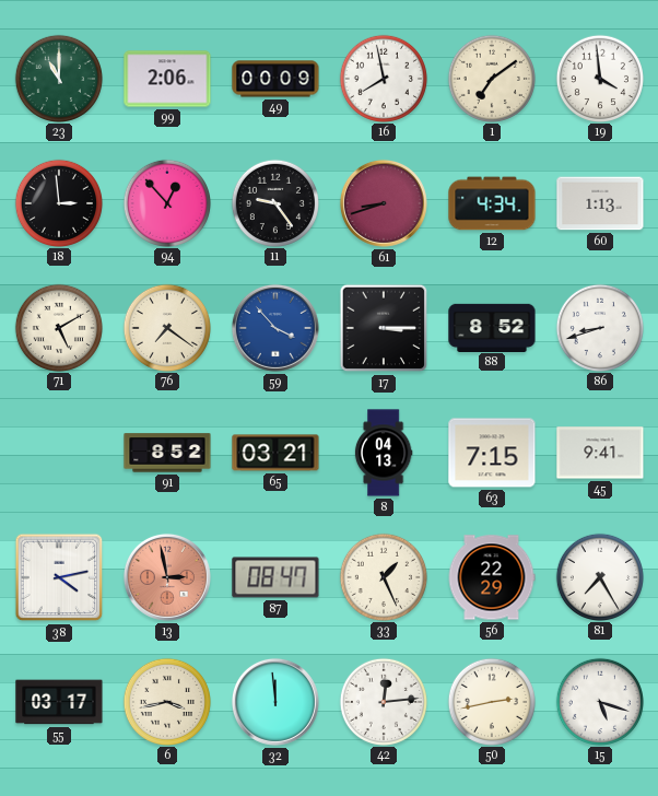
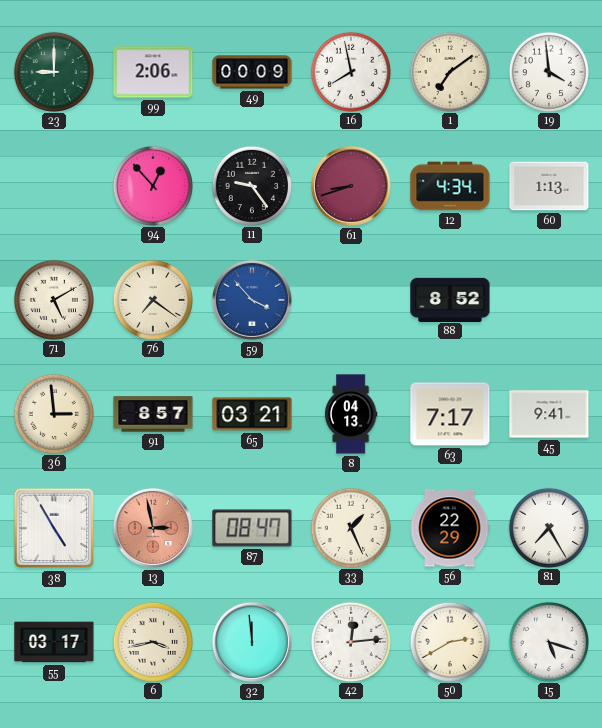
23: 11:00 -> 9:00 (53, 71)
18: 2:59 -> none (58, 202)
17: 3:15 -> none (384, 328)
86: 8:42 -> none (599, 327)
36: none -> 2:59 (53, 413)
91: 8:52 -> 8:57 (153, 414)
63: 7:15 -> 7:17 (450, 414)
38: 4:13 -> 4:55 (54, 528)
50: 2:43 -> 2:40 (449, 641)
